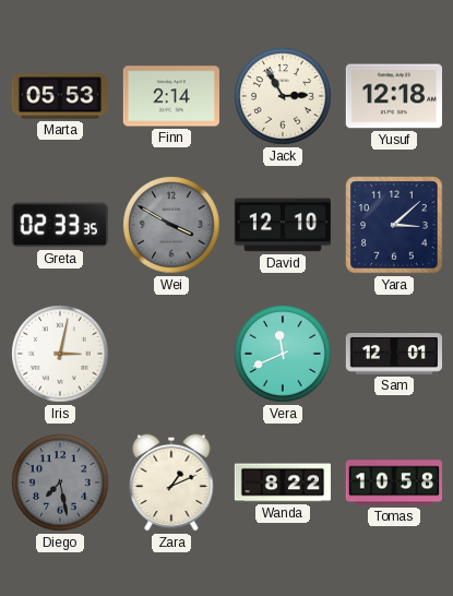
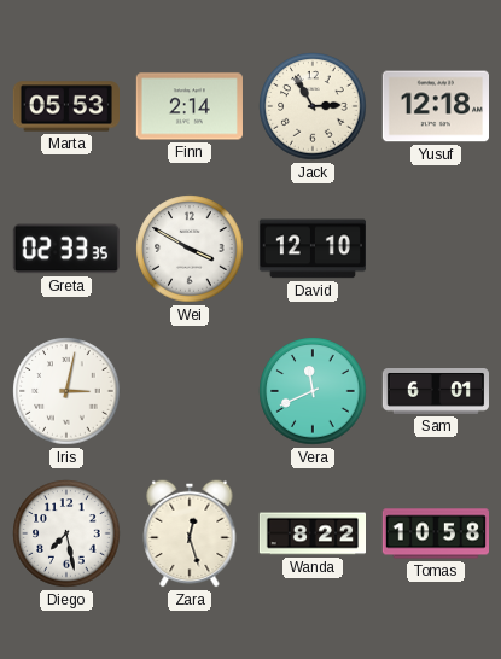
Wei dial: grey -> white (190, 249)
Yara: 3:08 -> none (394, 225)
Sam: 12:01 -> 6:01 (435, 392)
Diego dial: grey -> white (66, 533)
Zara: 1:11 -> 12:27 (190, 533)
